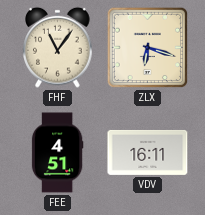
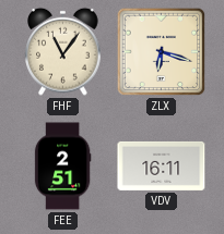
FEE: 4:51 -> 2:51 (62, 167)
